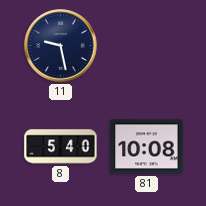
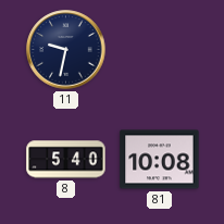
11: 9:28 -> 9:32 (66, 50)
